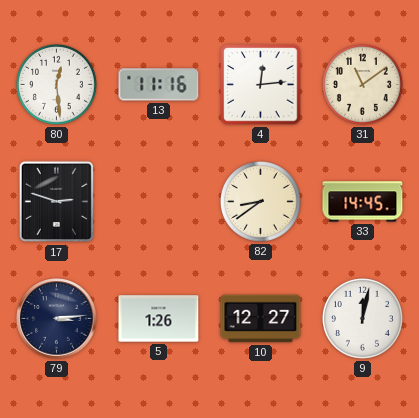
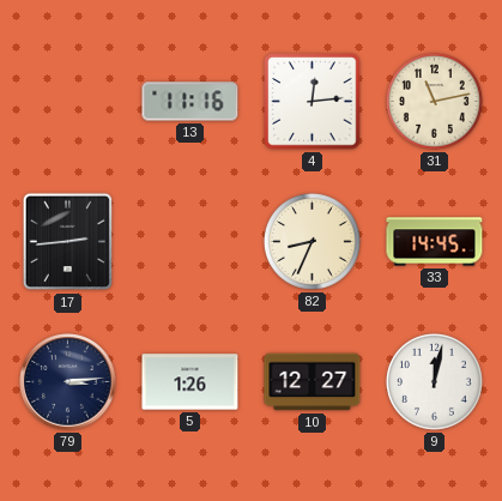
80: 12:29 -> none (56, 84)
31: 11:09 -> 11:13 (434, 101)
17: 2:48 -> 2:44 (67, 242)
82: 8:39 -> 8:34 (312, 241)
